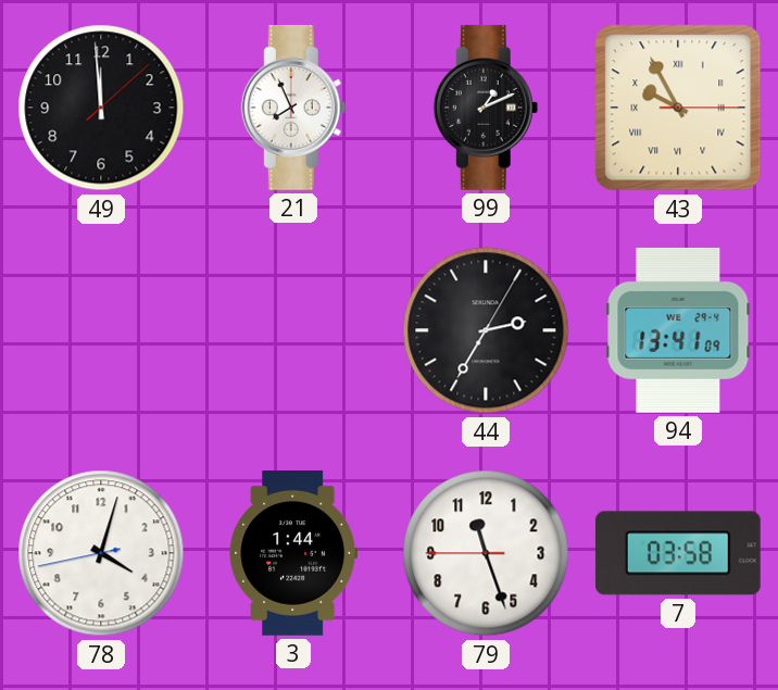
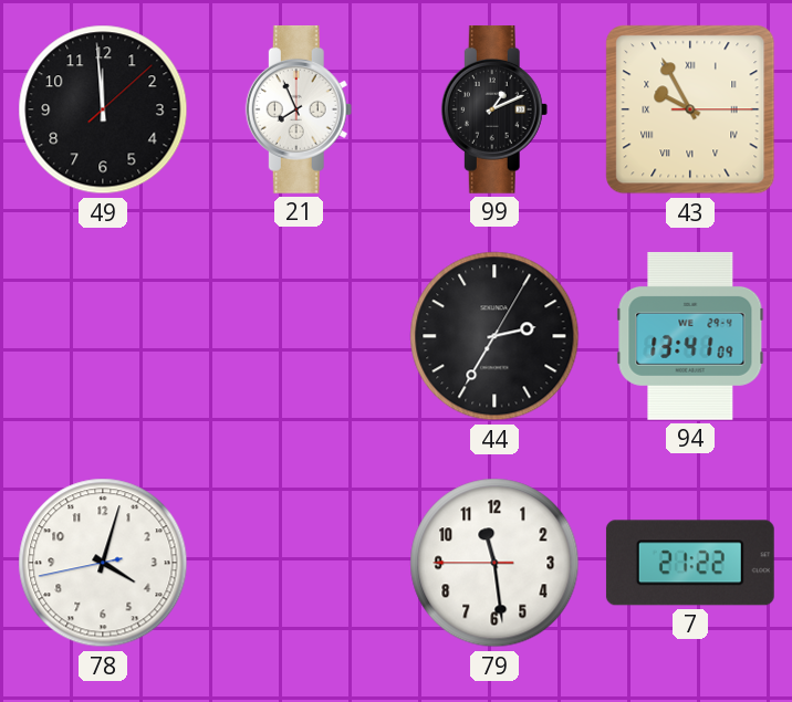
3: 1:44 -> none (293, 553)
79: 11:26 -> 11:28 (494, 563)
7: 03:58 -> 21:22 (690, 563)
